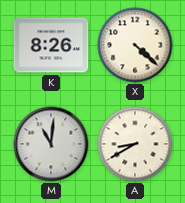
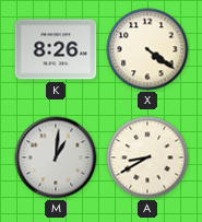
X: 4:22 -> 4:21 (147, 49)
M: 11:01 -> 1:01 (56, 157)
